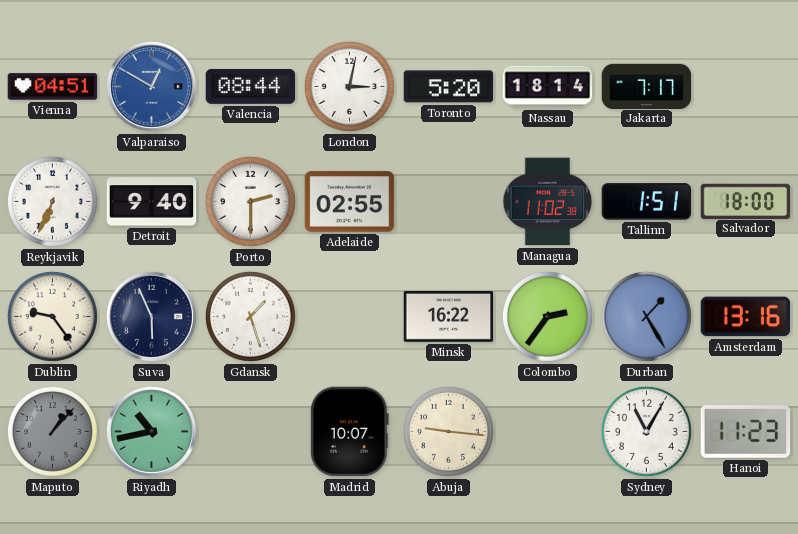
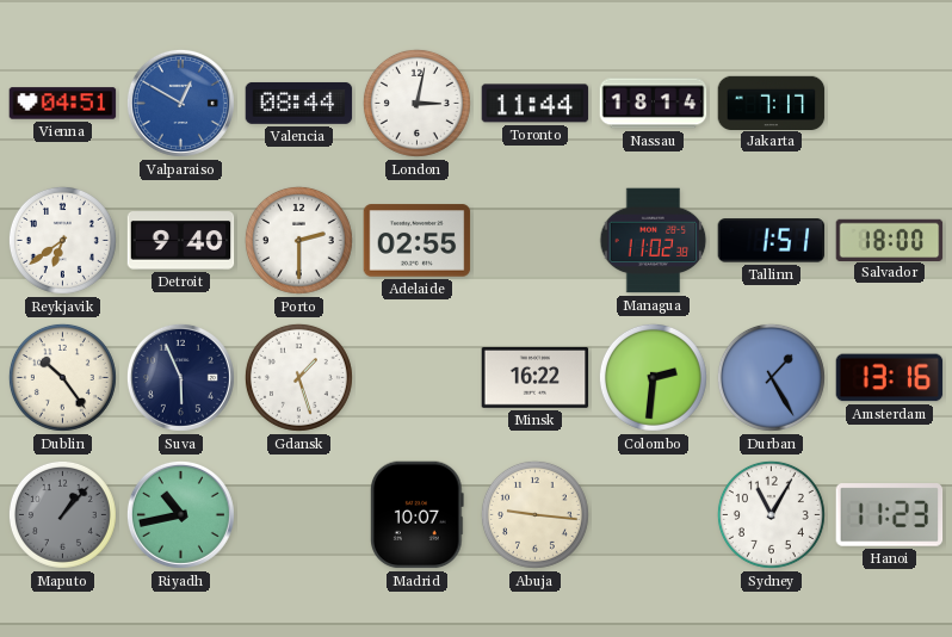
Toronto: 5:20 -> 11:44 (536, 104)
Reykjavik: 6:34 -> 6:39 (62, 240)
Dublin: 9:24 -> 10:24 (62, 377)
Colombo: 2:36 -> 2:31 (653, 377)
